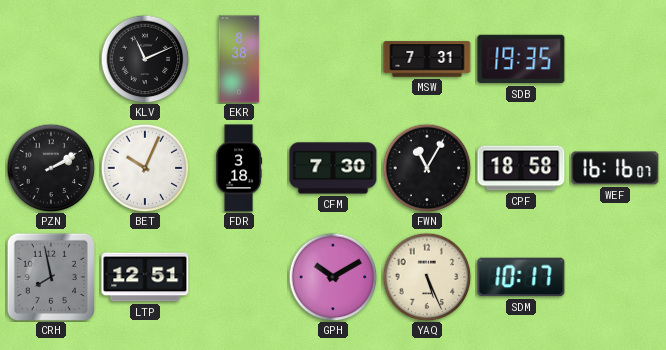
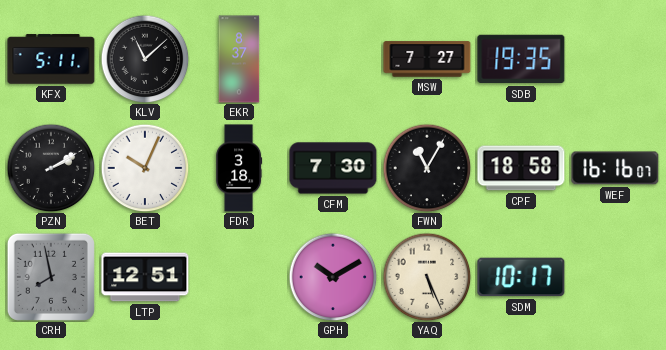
KFX: none -> 5:11 (51, 59)
KLV: 11:11 -> 11:08 (145, 59)
EKR: 8:38 -> 8:37 (239, 59)
MSW: 7:31 -> 7:27 (427, 59)
